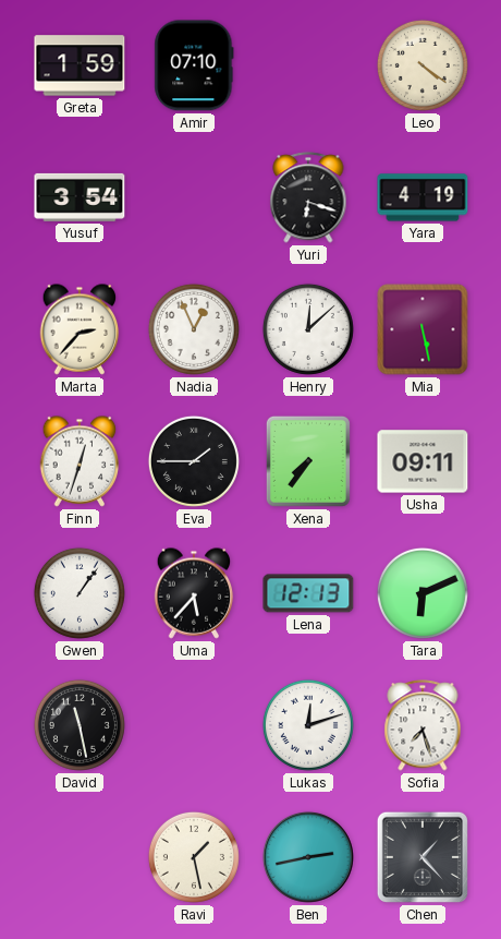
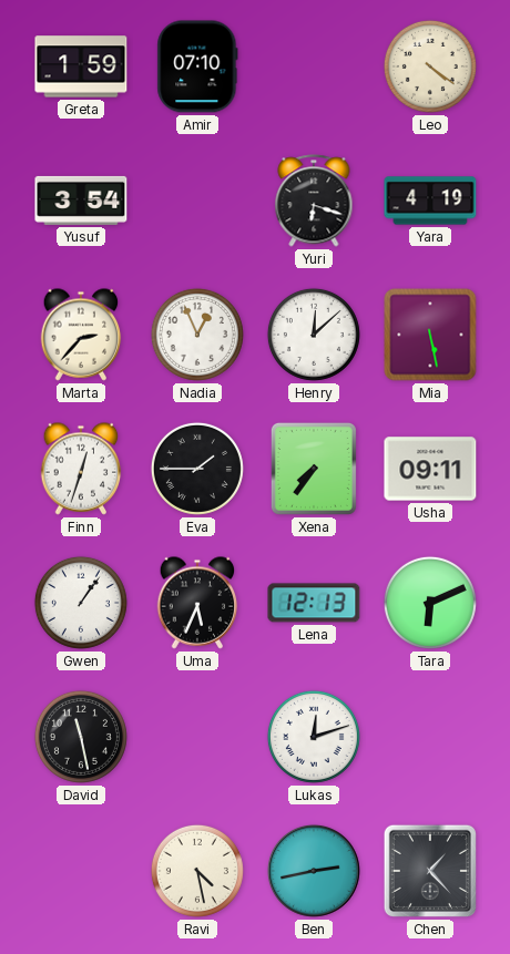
Uma: 5:37 -> 5:34 (197, 603)
Sofia: 7:27 -> none (423, 725)
Ravi: 1:28 -> 4:28 (197, 871)
